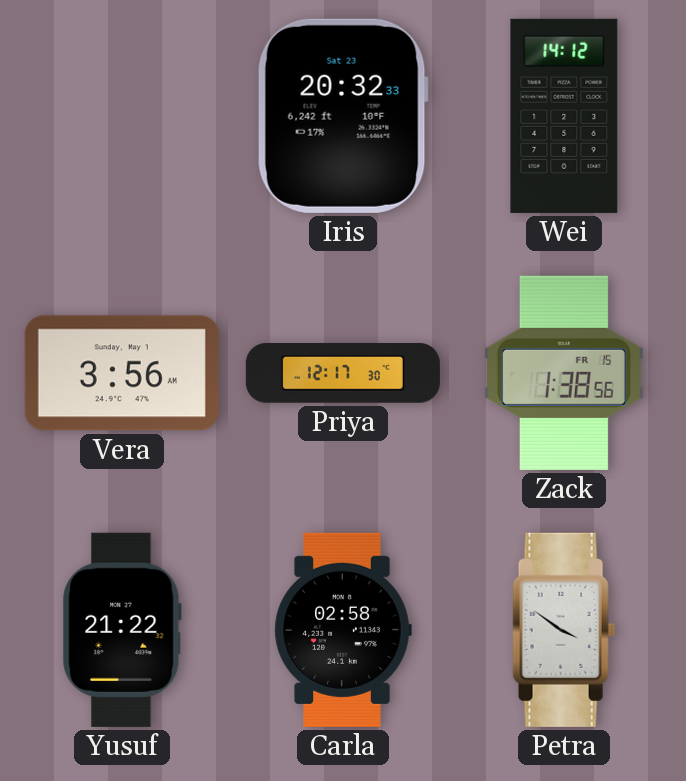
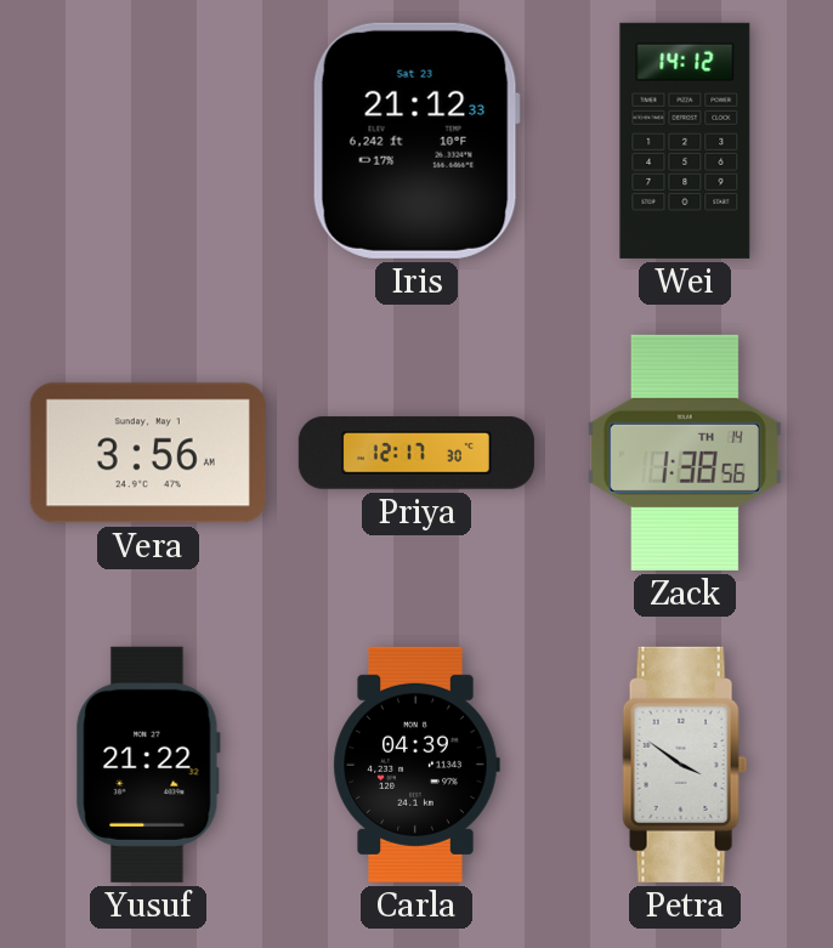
Iris: 20:32 -> 21:12 (416, 141)
Zack date: FR 15 -> TH 14 (685, 453)
Carla: 02:58 -> 04:39 (416, 765)
